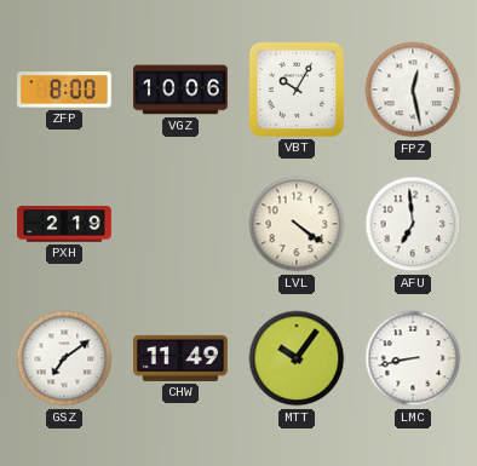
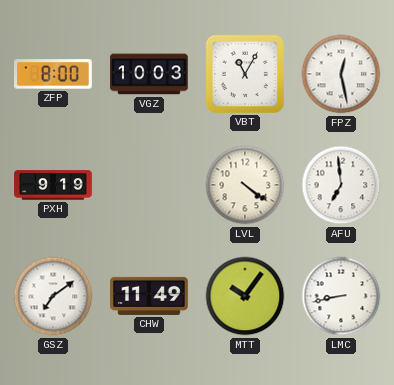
VGZ: 10:06 -> 10:03 (149, 74)
VBT: 10:05 -> 11:05 (245, 74)
PXH: 2:19 -> 9:19 (53, 185)
